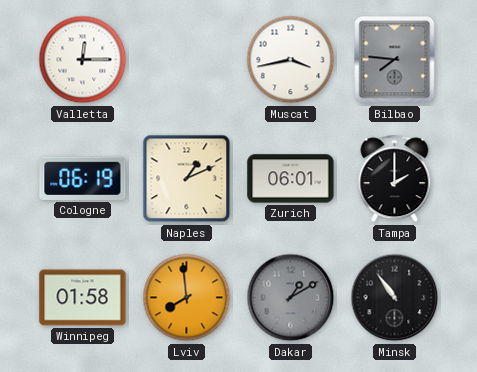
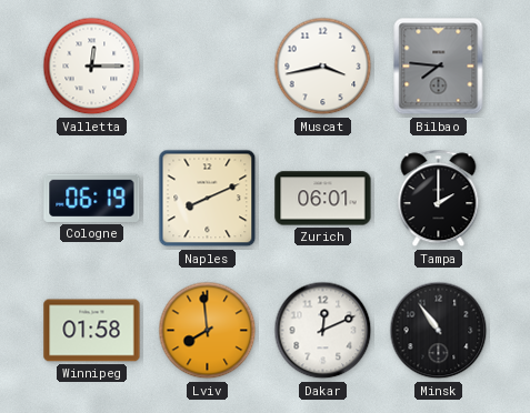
Naples: 1:11 -> 8:11 (208, 199)
Dakar: 1:10 -> 12:11 (323, 331)
Dakar dial: grey -> white (323, 331)
